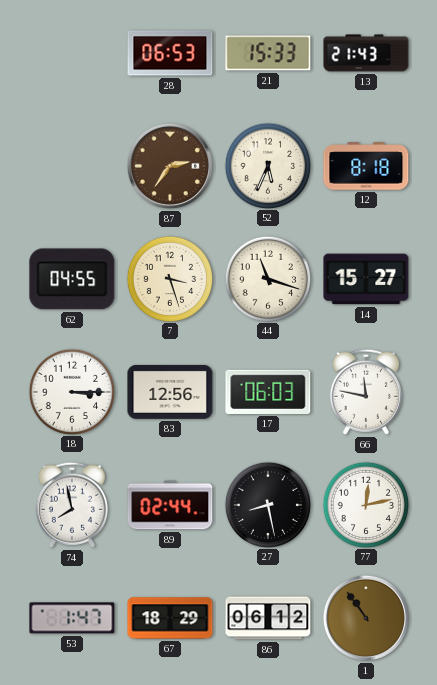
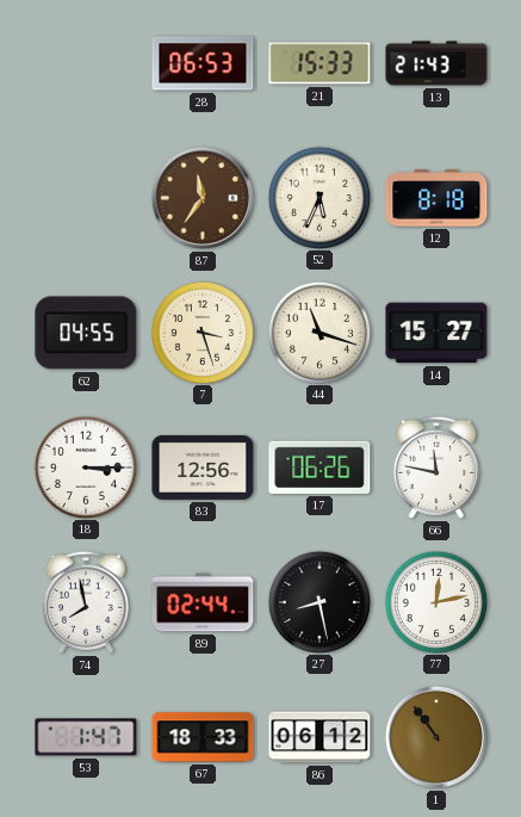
87: 2:36 -> 11:36 (203, 198)
17: 06:03 -> 06:26 (320, 468)
67: 18:29 -> 18:33 (203, 737)
